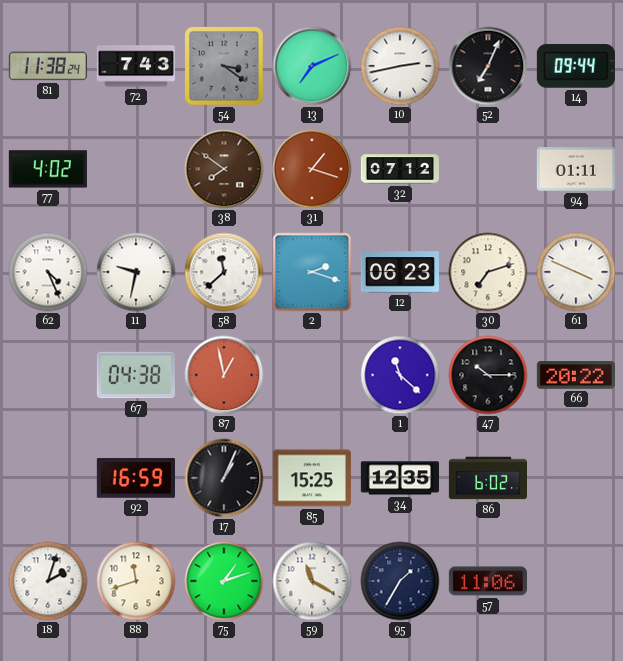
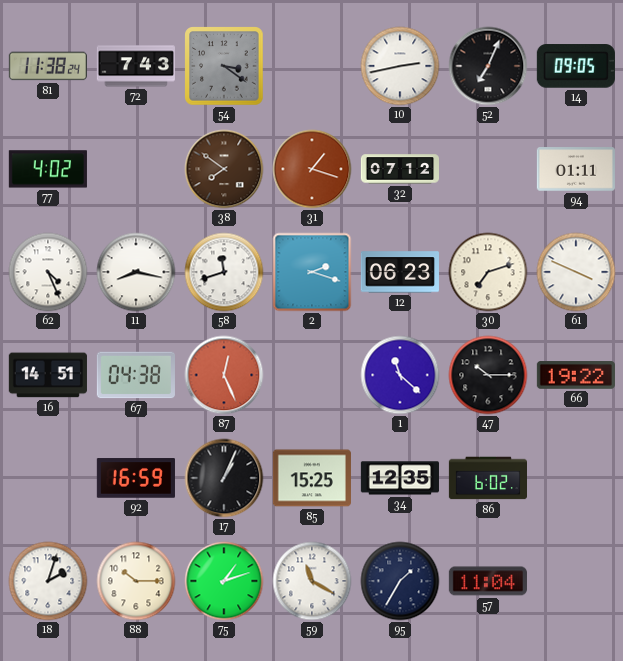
13: 7:11 -> none (312, 66)
14: 09:44 -> 09:05 (576, 66)
11: 9:32 -> 8:17 (136, 272)
58: 11:38 -> 11:42 (224, 272)
16: none -> 14:51 (48, 375)
87: 12:58 -> 12:26 (224, 375)
66: 20:22 -> 19:22 (576, 375)
88: 11:42 -> 10:15 (136, 581)
57: 11:06 -> 11:04 (488, 581)
